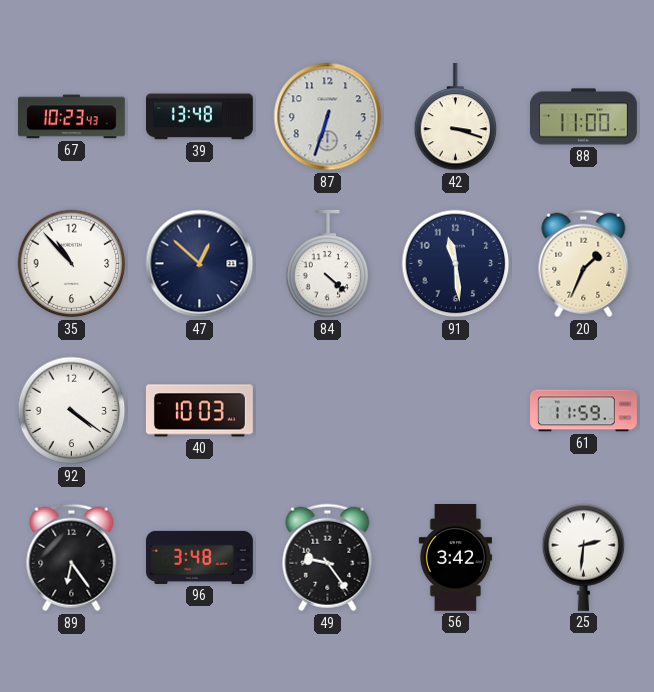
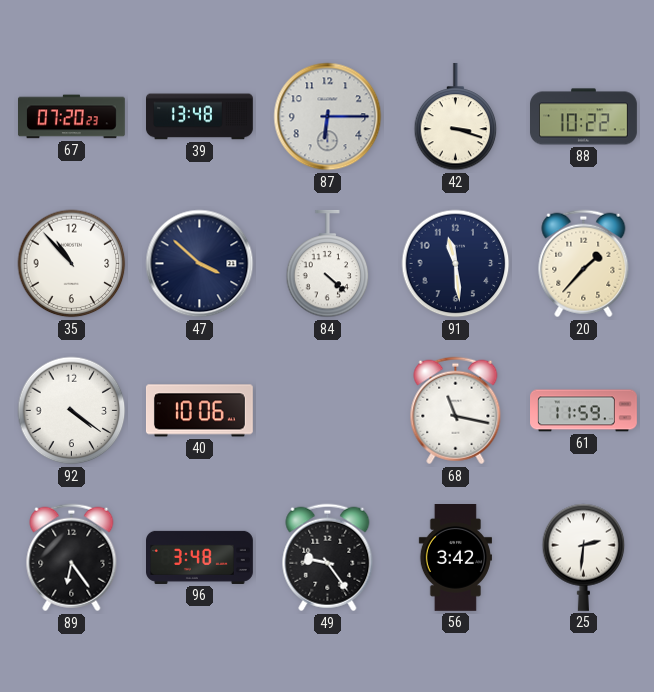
67: 10:23 -> 07:20 (72, 117)
87: 6:33 -> 6:15 (328, 117)
88: 11:00 -> 10:22 (584, 117)
47: 12:52 -> 3:52 (200, 264)
20: 1:34 -> 1:37 (584, 264)
40: 10:03 -> 10:06 (199, 411)
68: none -> 11:17 (456, 411)
